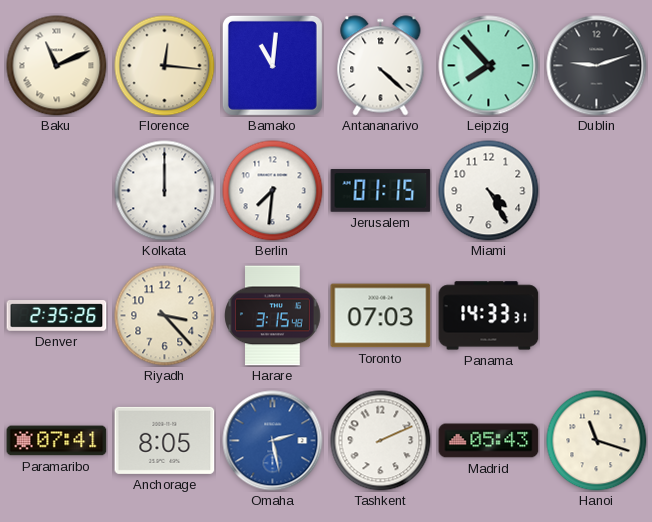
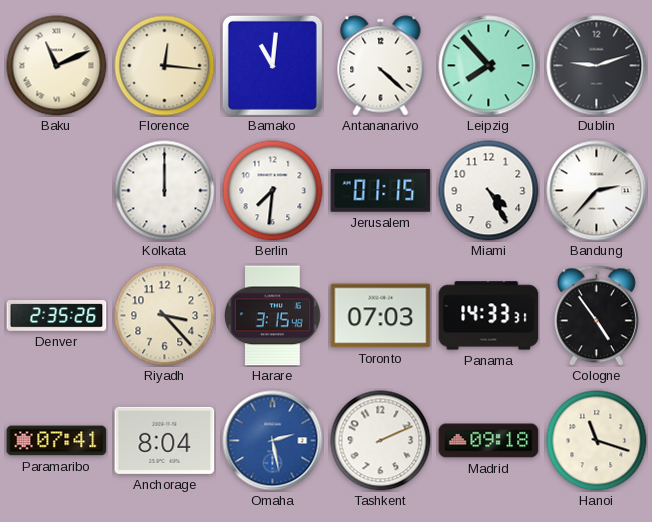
Bandung: none -> 2:37 (597, 191)
Cologne: none -> 4:54 (596, 316)
Anchorage: 8:05 -> 8:04 (165, 440)
Madrid: 05:43 -> 09:18 (489, 441)
